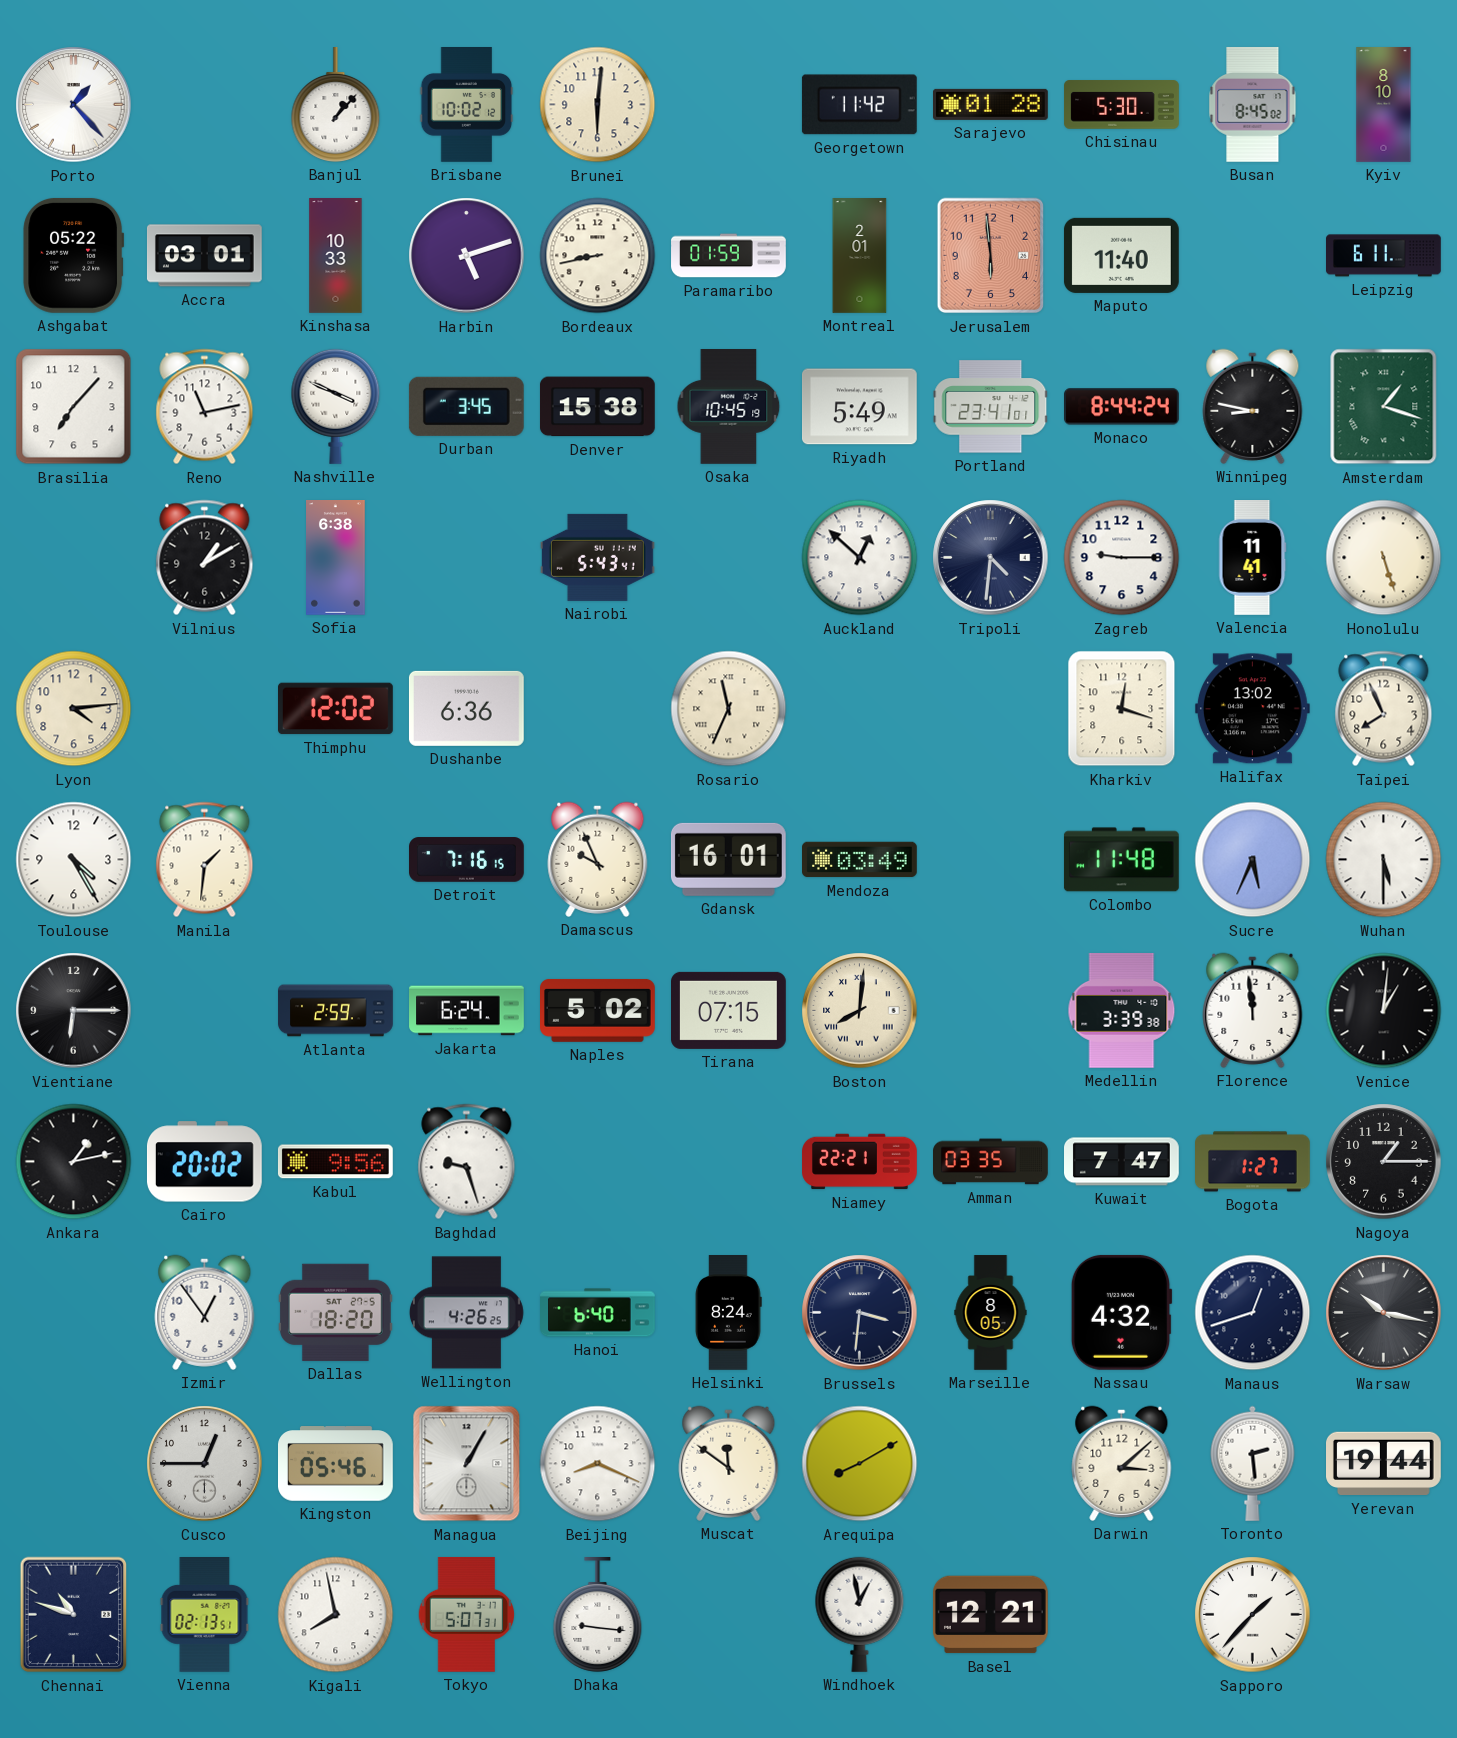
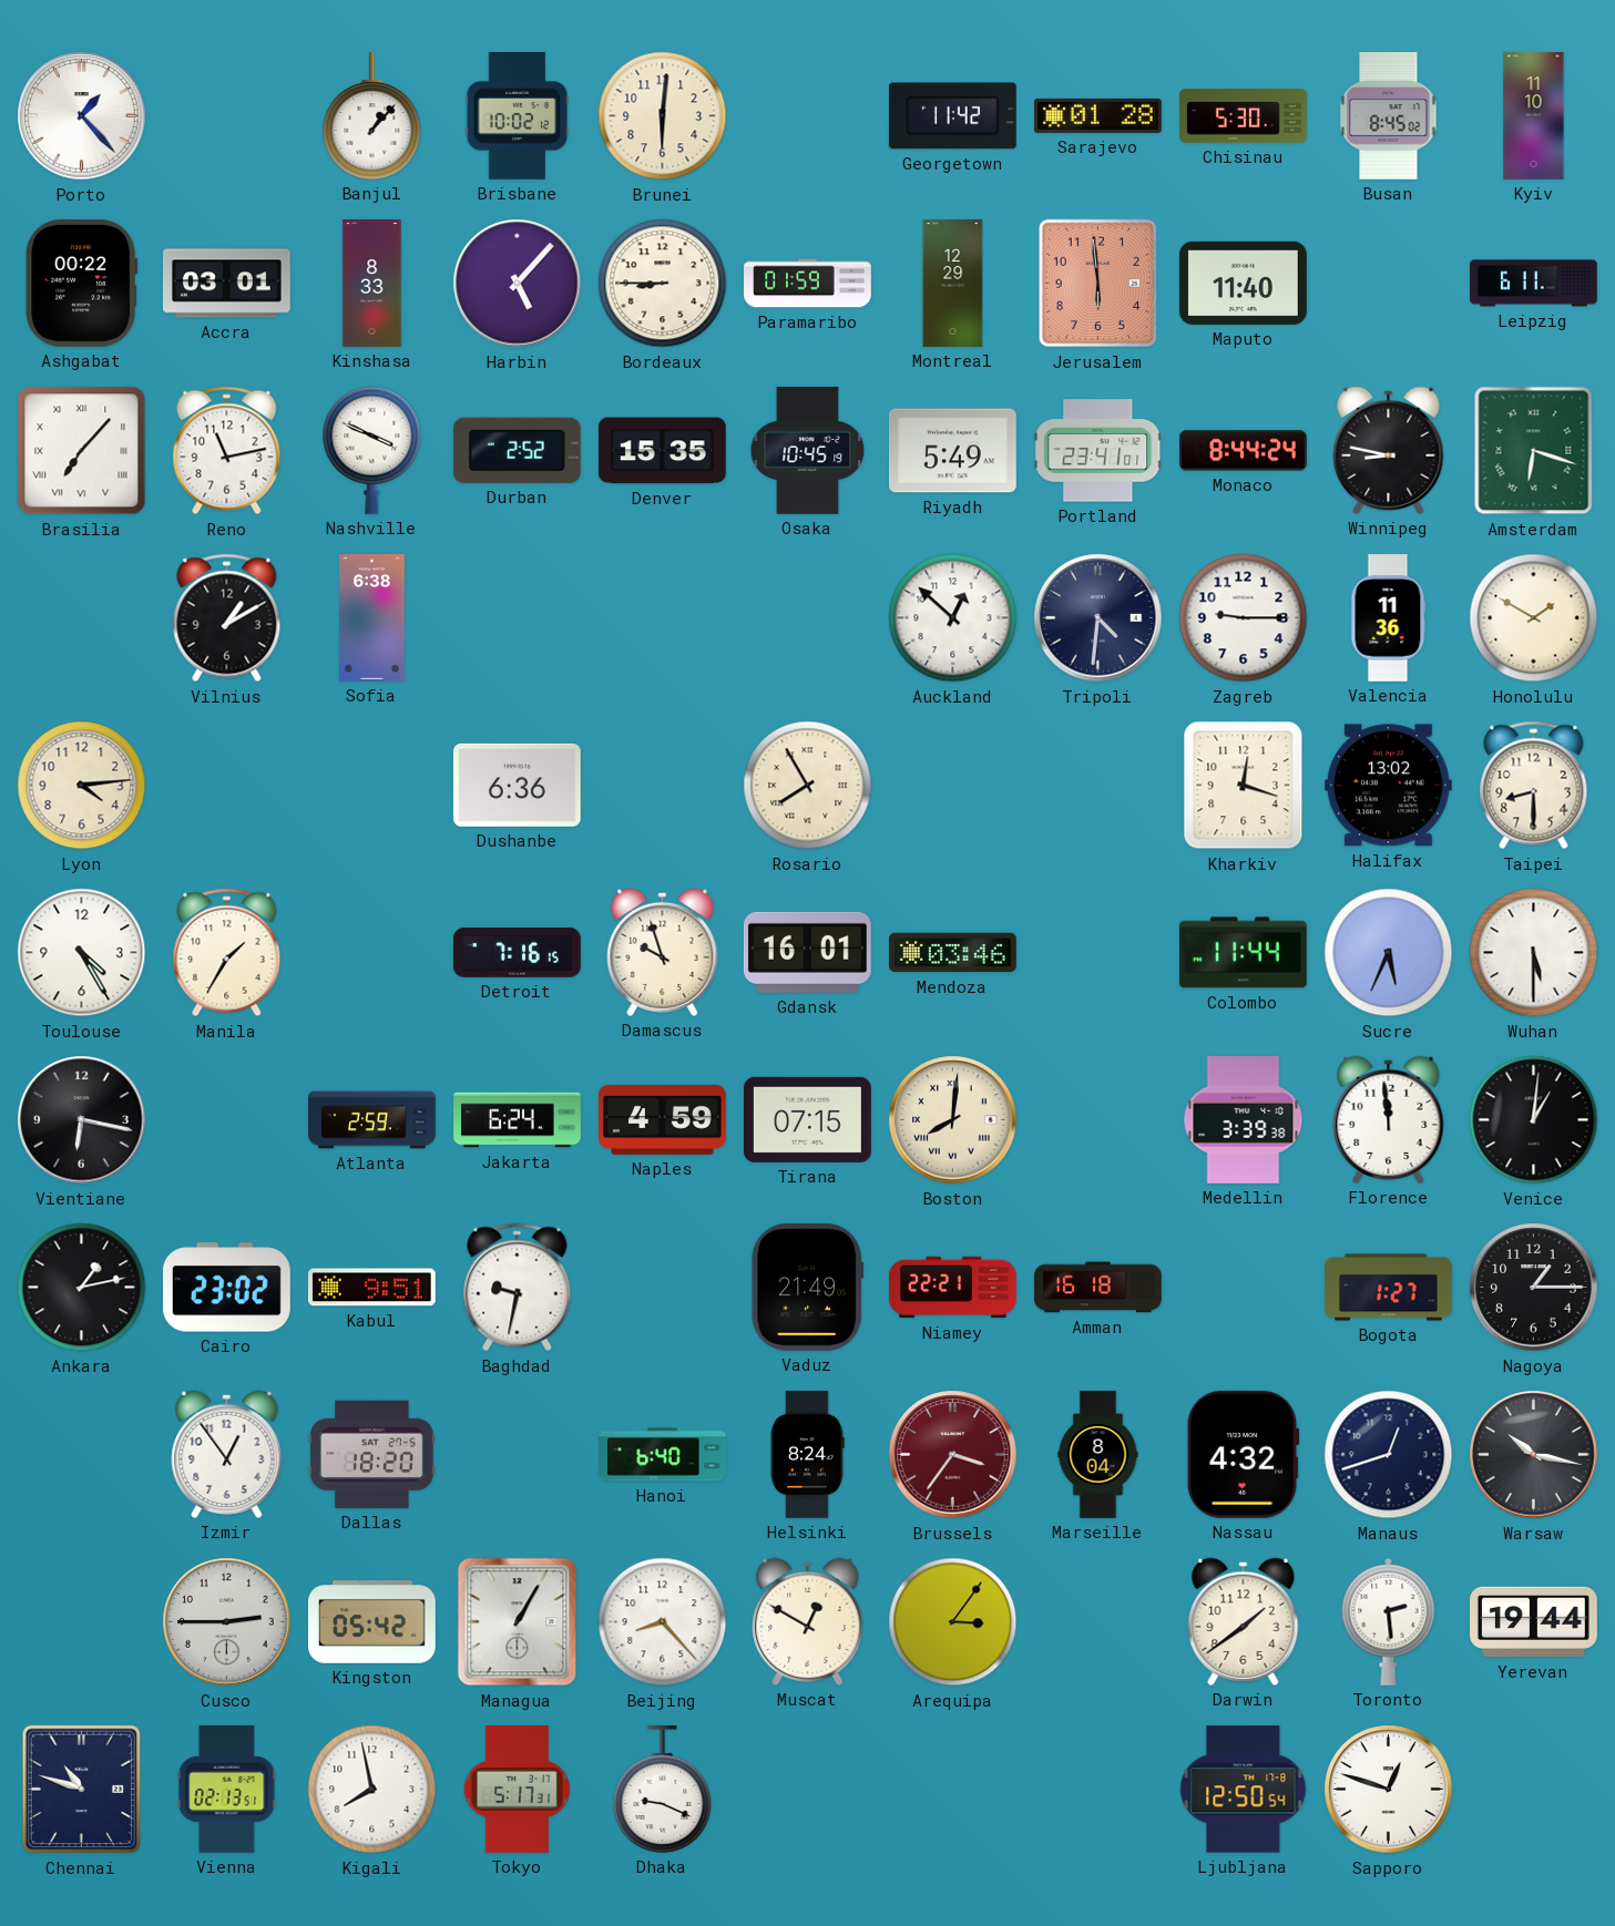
Kyiv: 8:10 -> 11:10 (1534, 116)
Ashgabat: 05:22 -> 00:22 (82, 283)
Kinshasa: 10:33 -> 8:33 (372, 284)
Harbin: 5:12 -> 5:07 (518, 284)
Bordeaux: 8:43 -> 8:45 (663, 284)
Montreal: 2:01 -> 12:29 (953, 284)
Brasilia numerals: Arabic -> Roman (82, 451)
Durban: 3:45 -> 2:52 (517, 450)
Denver: 15:38 -> 15:35 (662, 451)
Amsterdam: 1:18 -> 6:18 (1534, 451)
Nairobi: 5:43 -> none (598, 557)
Valencia: 11:41 -> 11:36 (1389, 618)
Honolulu: 5:27 -> 1:50 (1534, 618)
Thimphu: 12:02 -> none (336, 709)
Rosario: 11:34 -> 7:55 (808, 786)
Taipei: 7:56 -> 8:30 (1534, 786)
Manila: 1:31 -> 1:35 (227, 953)
Damascus: 9:56 -> 9:57 (663, 952)
Mendoza: 03:49 -> 03:46 (953, 953)
Colombo: 11:48 -> 11:44 (1243, 953)
Vientiane: 6:15 -> 6:17 (82, 1120)
Naples: 5:02 -> 4:59 (663, 1119)
Cairo: 20:02 -> 23:02 (226, 1288)
Kabul: 9:56 -> 9:51 (371, 1288)
Baghdad: 9:27 -> 9:32 (518, 1288)
Vaduz: none -> 21:49 (807, 1287)
Amman: 03:35 -> 16:18 (1098, 1288)
Kuwait: 7:47 -> none (1122, 1162)
Wellington: 4:26 -> none (466, 1313)
Brussels: 3:31 -> 3:36 (953, 1455)
Brussels dial: navy -> burgundy (953, 1455)
Marseille: 8:05 -> 8:04 (1098, 1455)
Cusco: 12:45 -> 2:45 (227, 1622)
Kingston: 05:46 -> 05:42 (372, 1622)
Beijing: 8:19 -> 8:23 (663, 1622)
Muscat: 11:51 -> 12:50 (808, 1621)
Arequipa: 8:10 -> 3:06 (953, 1622)
Darwin: 3:08 -> 1:39 (1244, 1621)
Tokyo: 5:07 -> 5:17 (517, 1789)
Dhaka: 9:16 -> 9:19 (663, 1790)
Windhoek: 12:58 -> none (860, 1614)
Basel: 12:21 -> none (991, 1615)
Ljubljana: none -> 12:50 (1244, 1790)
Sapporo: 1:37 -> 12:48 (1389, 1790)
